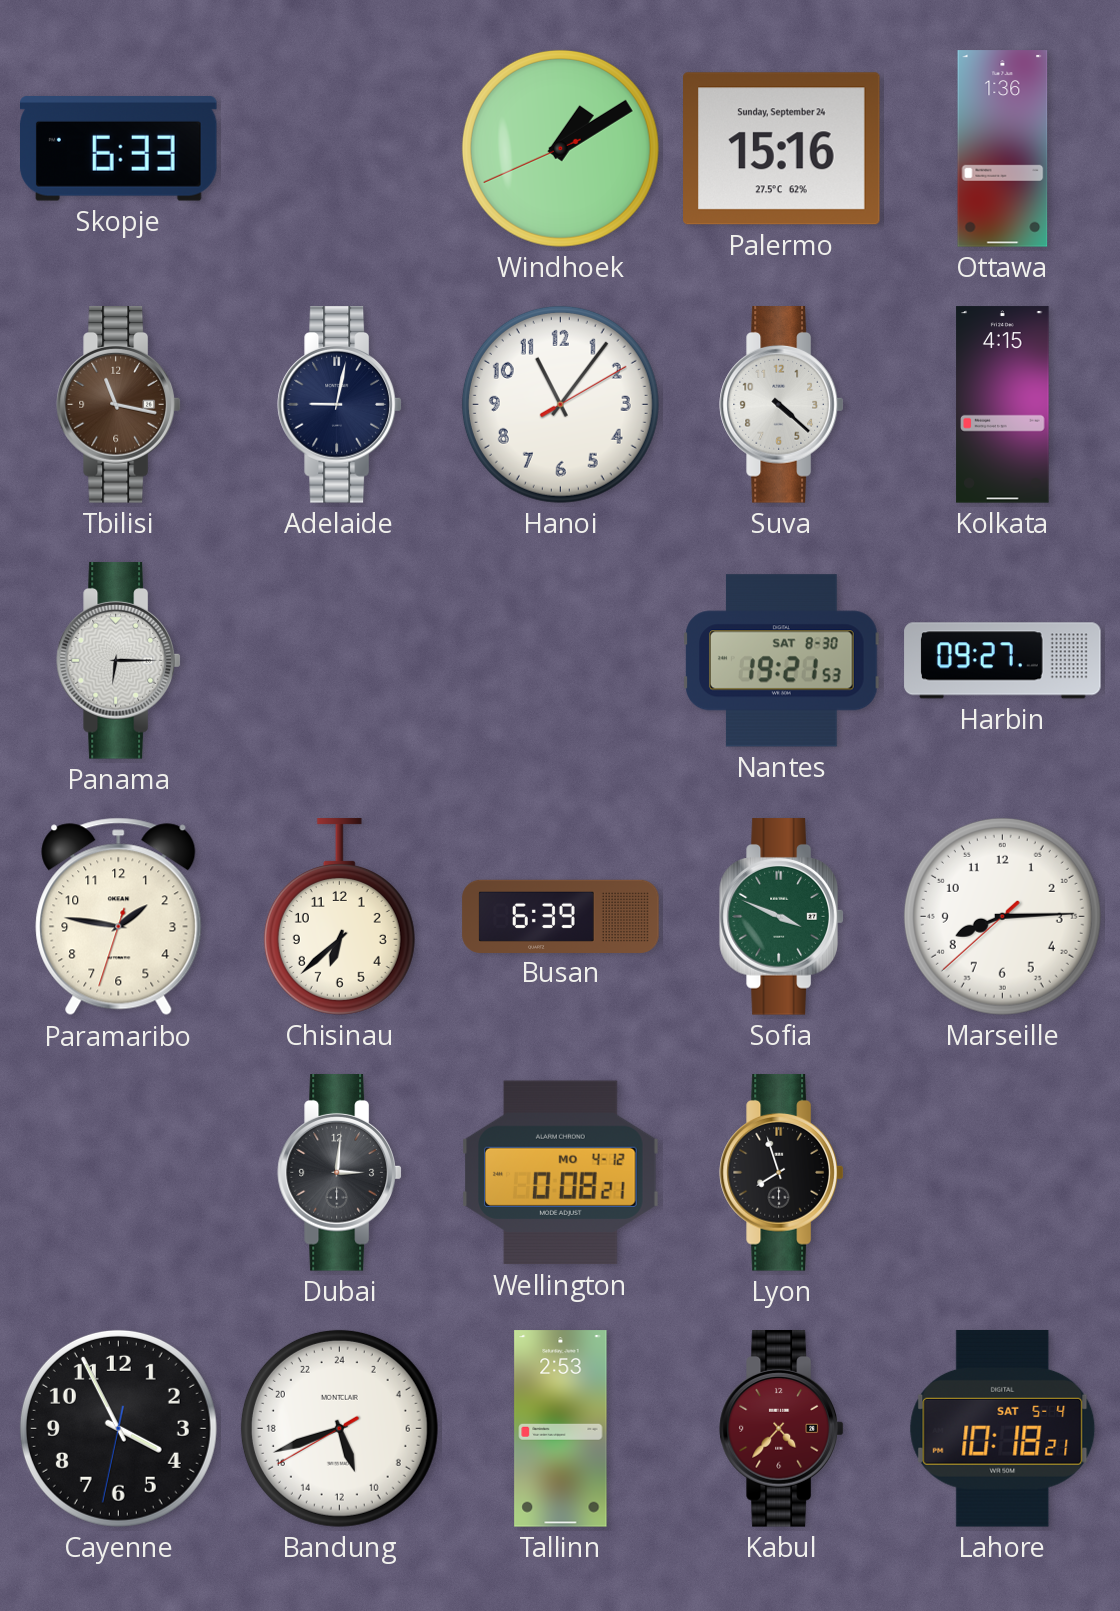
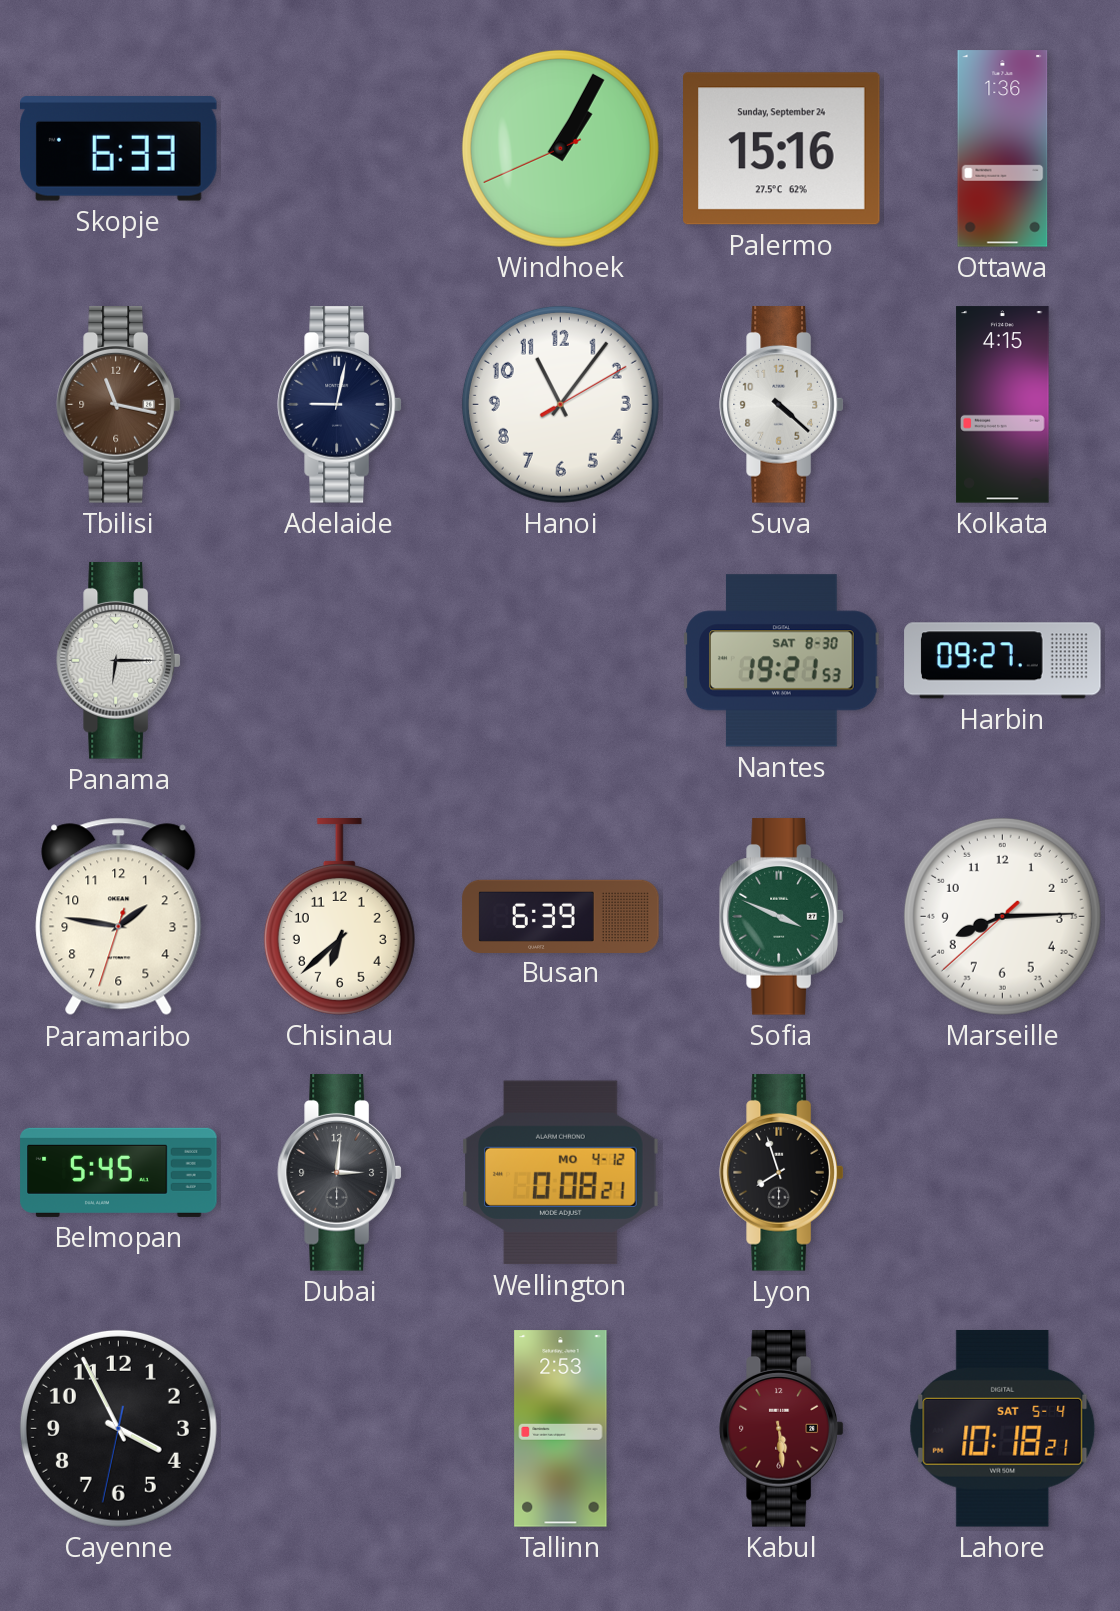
Windhoek: 1:09 -> 1:04 (560, 148)
Belmopan: none -> 5:45 (119, 1172)
Bandung: 10:41 -> none (339, 1428)
Kabul: 4:37 -> 5:29 (782, 1429)
